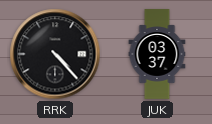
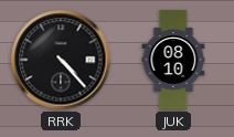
JUK: 03:37 -> 08:10 (173, 60)
